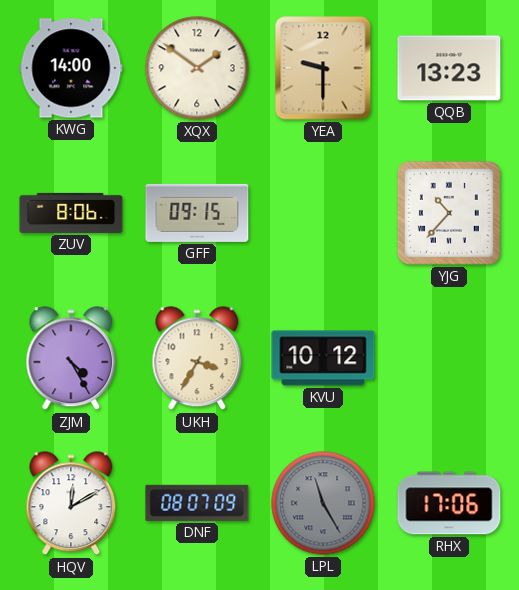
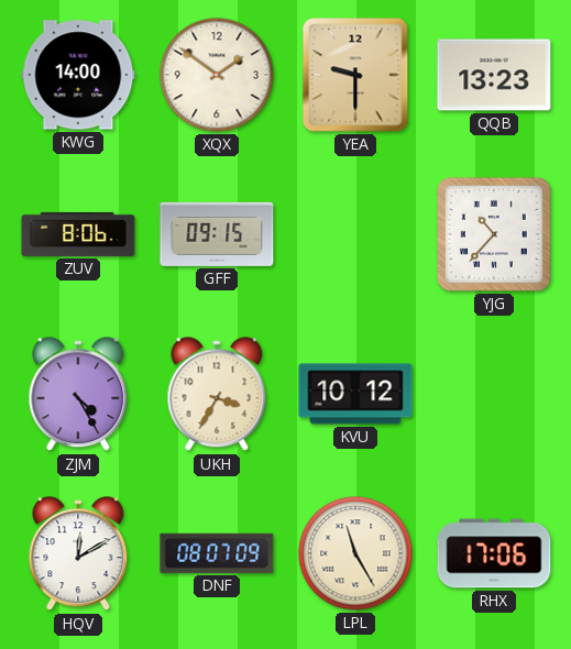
LPL dial: grey -> cream (355, 553)
